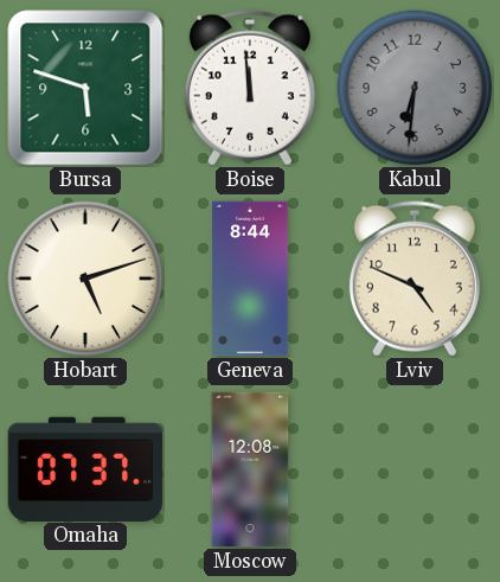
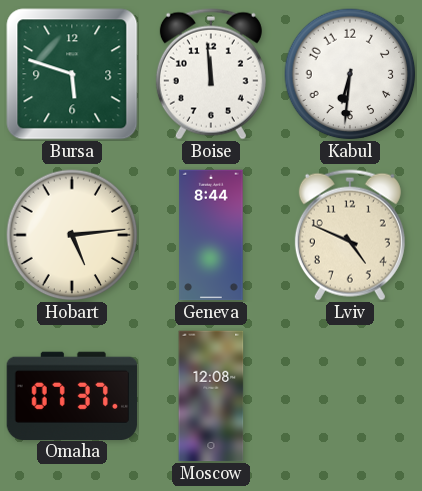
Kabul dial: grey -> white (350, 74)
Hobart: 5:12 -> 5:14 (72, 235)
